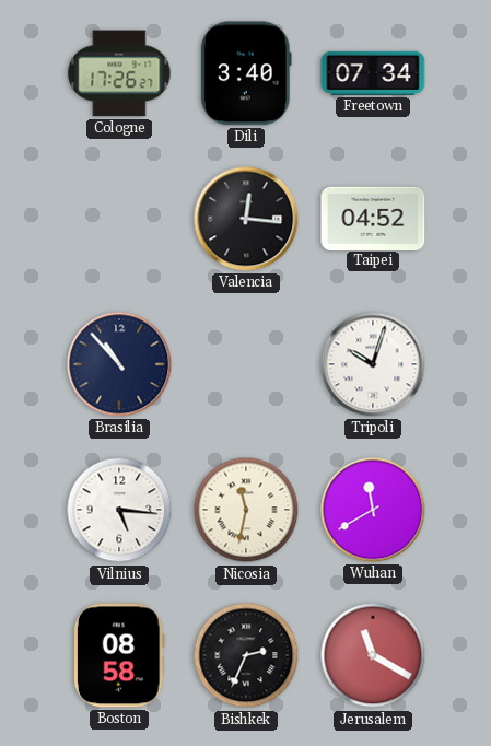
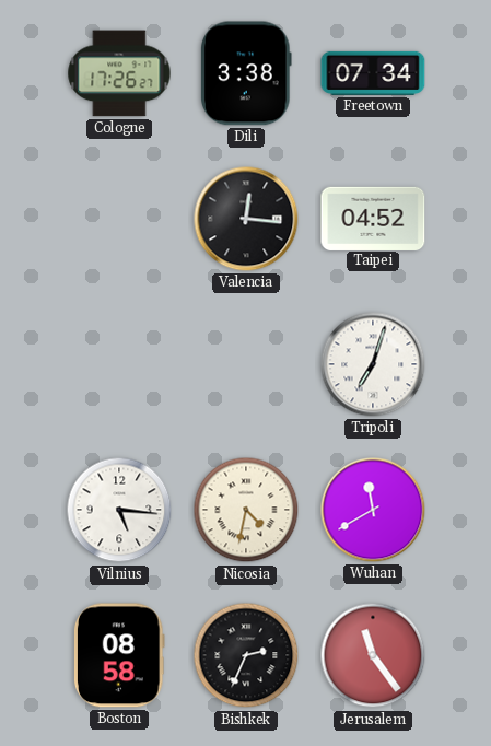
Dili: 3:40 -> 3:38 (246, 73)
Brasilia: 10:53 -> none (119, 364)
Tripoli: 10:03 -> 7:03 (373, 364)
Nicosia: 11:32 -> 4:32 (246, 510)
Jerusalem: 11:20 -> 11:24 (373, 655)
